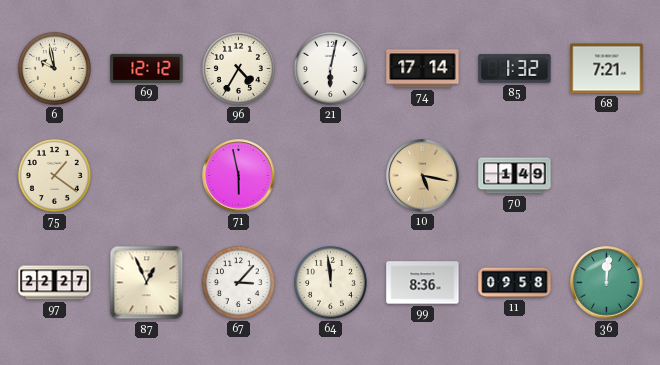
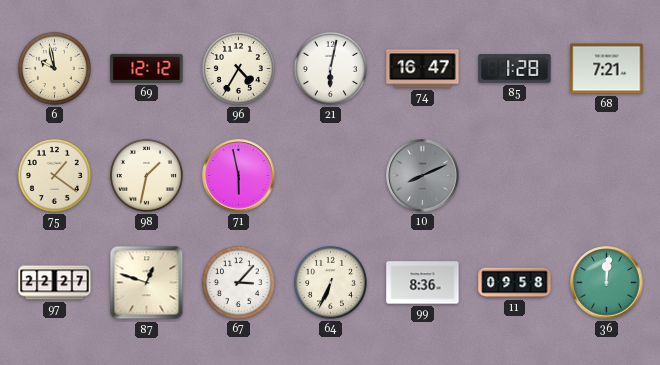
74: 17:14 -> 16:47 (423, 69)
85: 1:32 -> 1:28 (515, 69)
98: none -> 1:32 (146, 175)
10: 5:17 -> 8:11 (423, 176)
10 dial: champagne -> grey (423, 176)
70: 1:49 -> none (515, 176)
87: 12:56 -> 12:48 (147, 283)
64: 11:59 -> 6:34 (330, 282)
